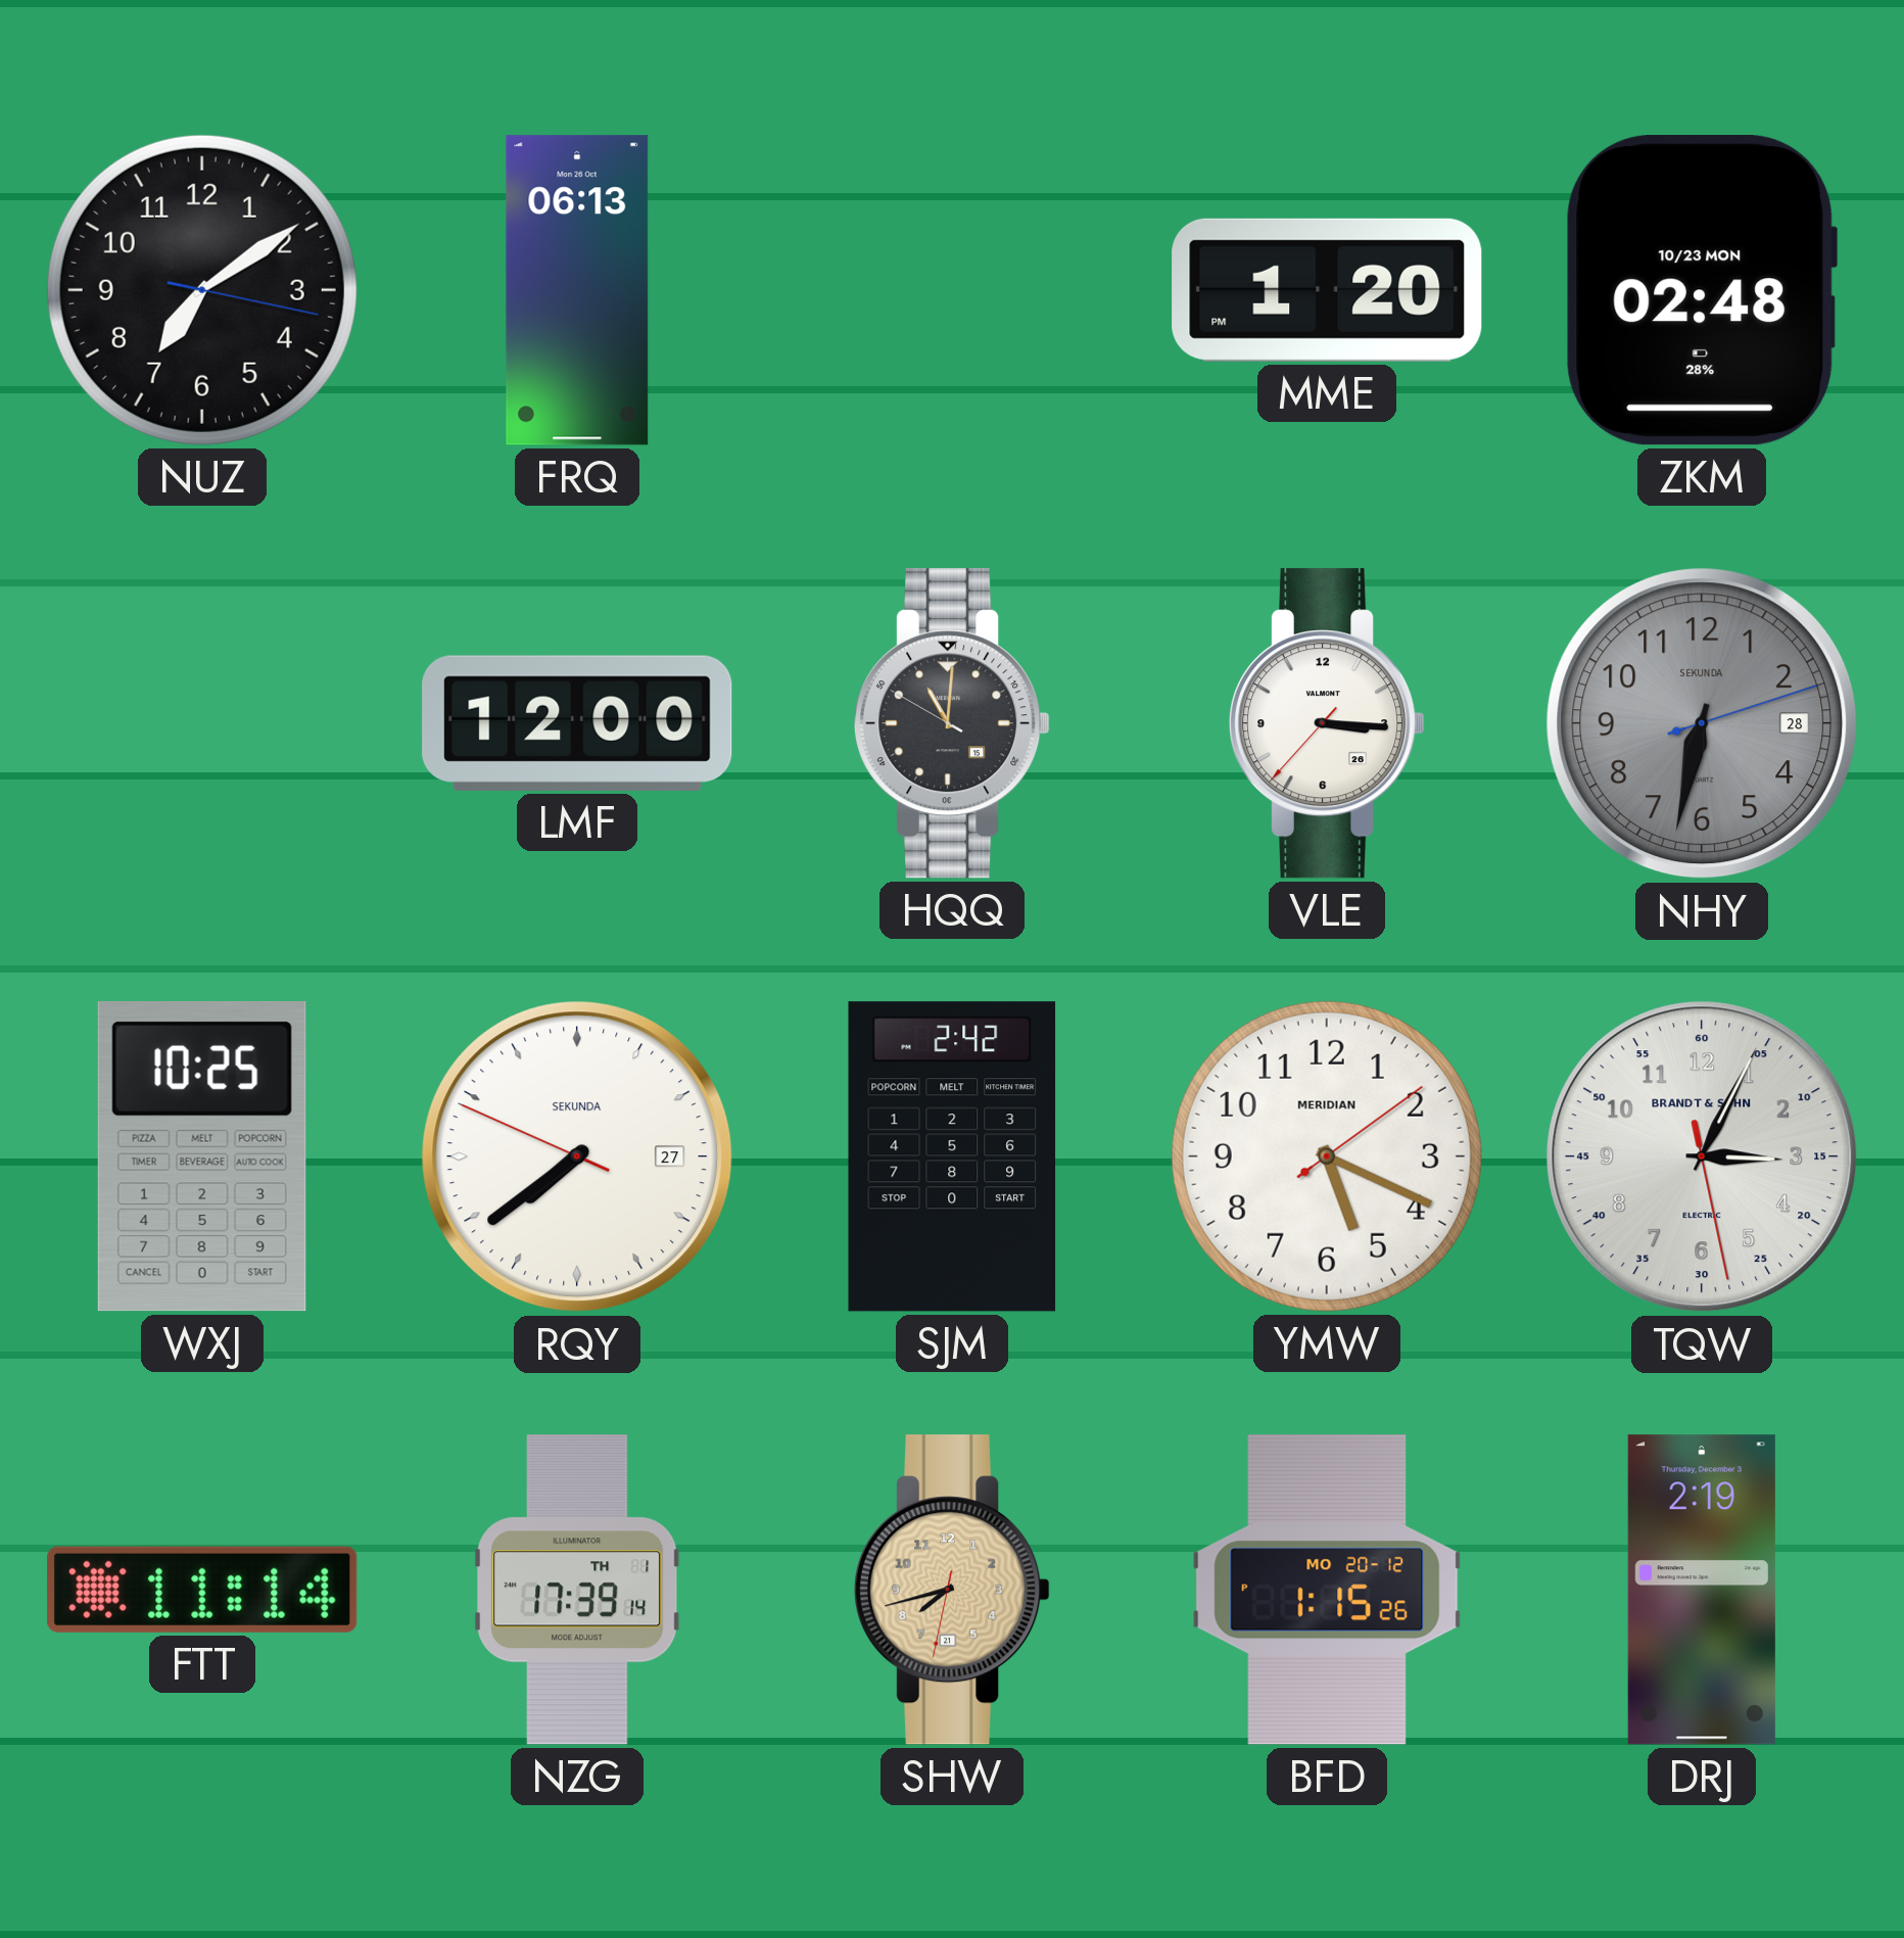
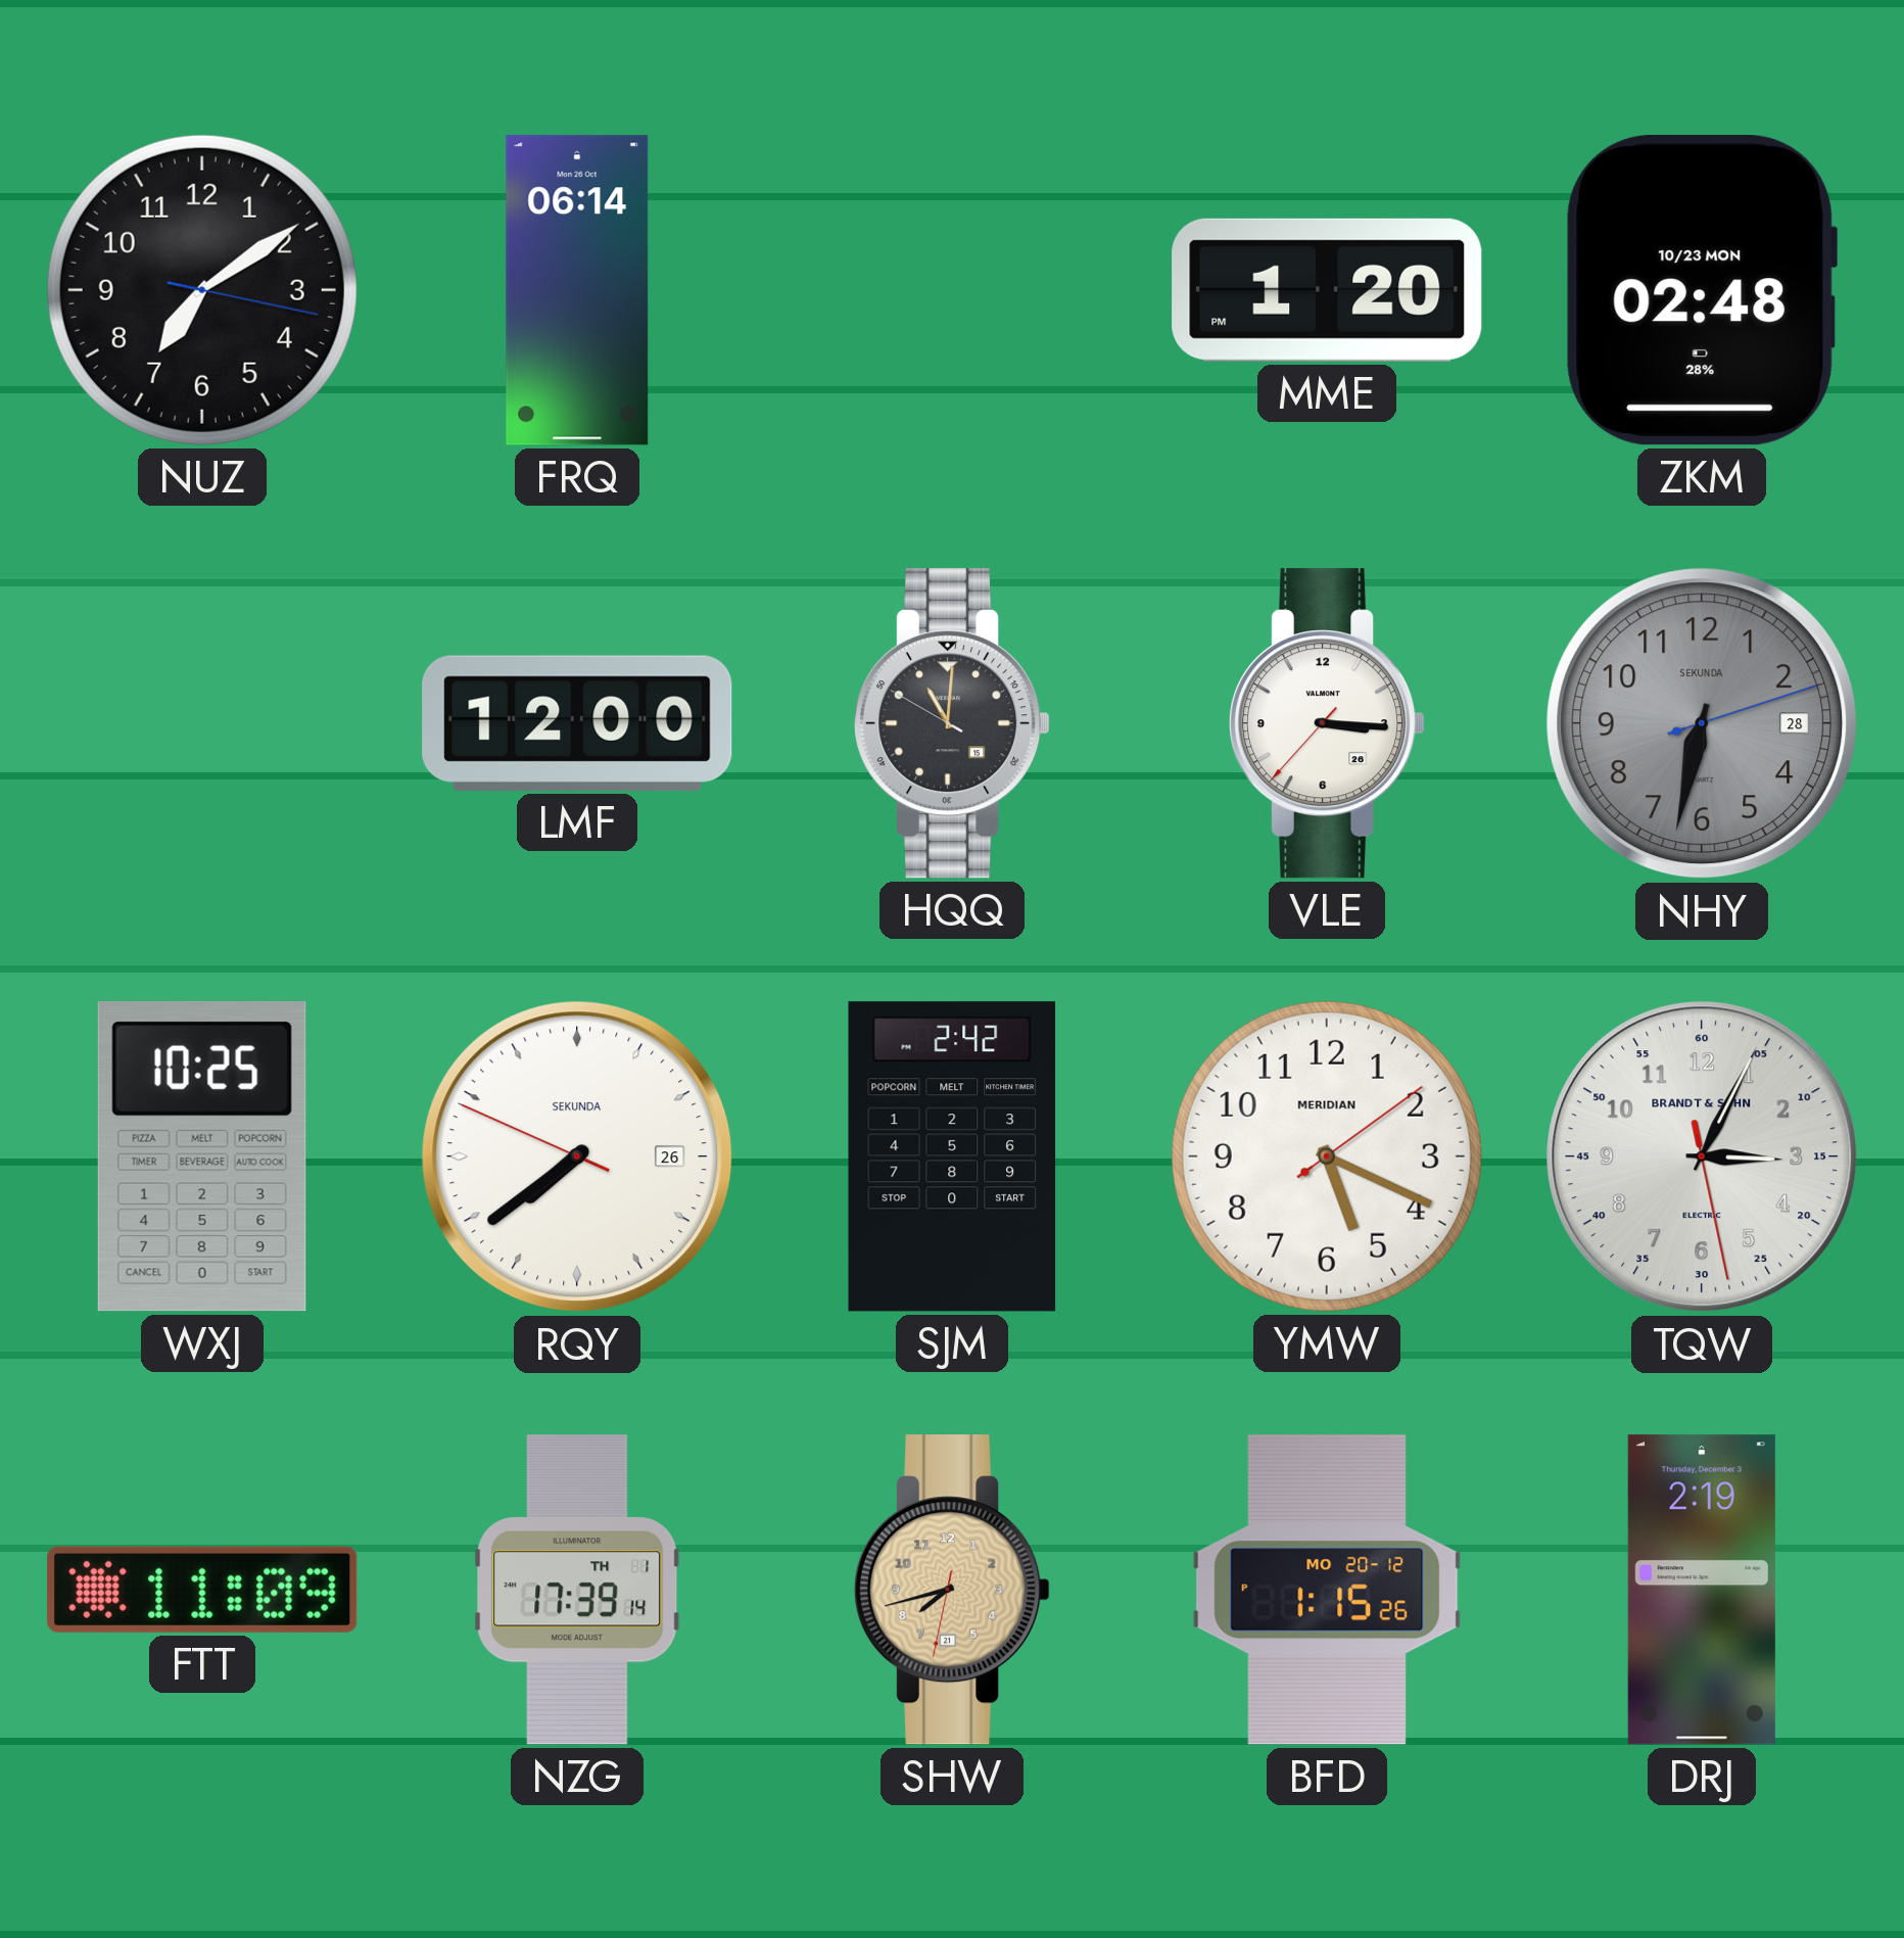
FRQ: 06:13 -> 06:14 (577, 290)
RQY date: 27 -> 26 (577, 1156)
FTT: 11:14 -> 11:09 (202, 1590)
